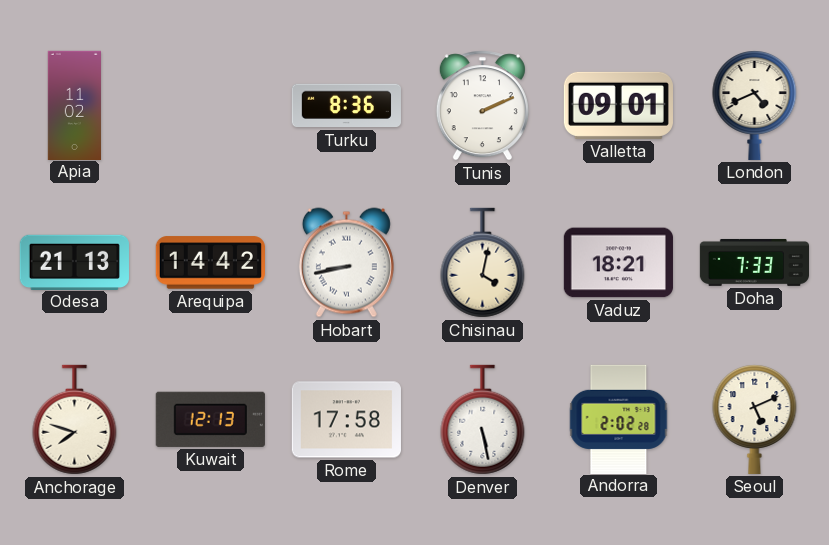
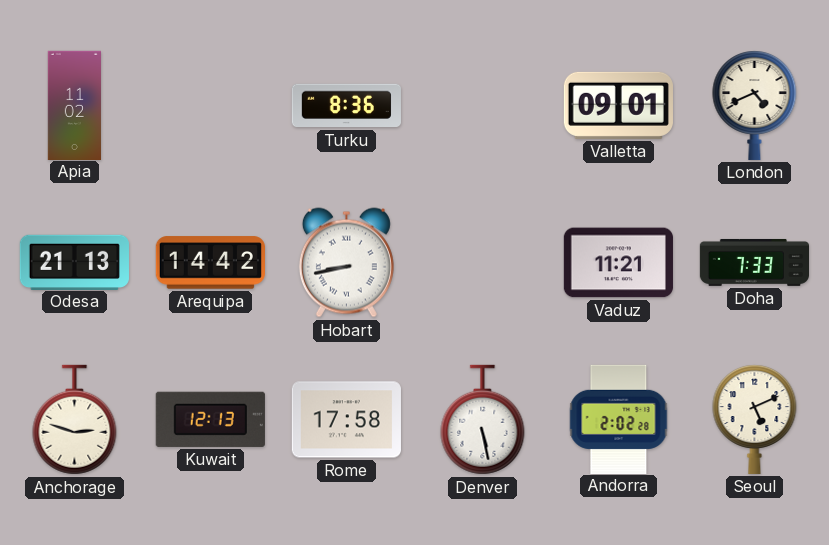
Tunis: 2:11 -> none (482, 106)
Chisinau: 4:02 -> none (483, 263)
Vaduz: 18:21 -> 11:21 (618, 263)
Anchorage: 7:48 -> 2:48 (75, 420)
